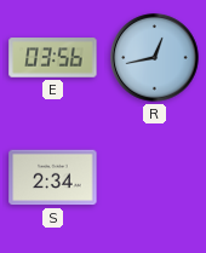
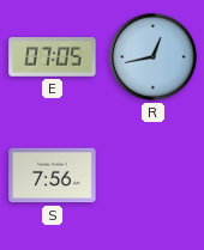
E: 03:56 -> 07:05 (53, 57)
S: 2:34 -> 7:56 (53, 176)
